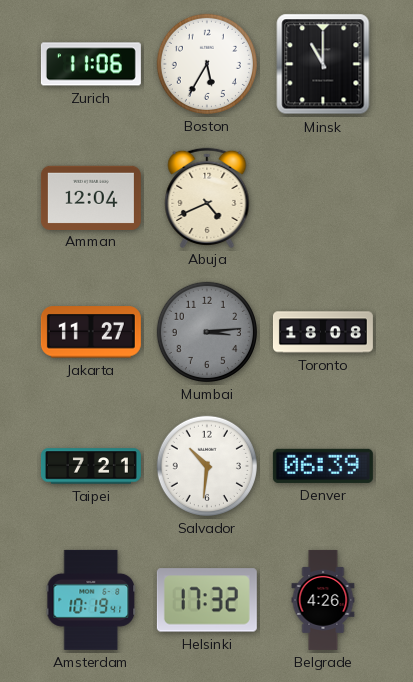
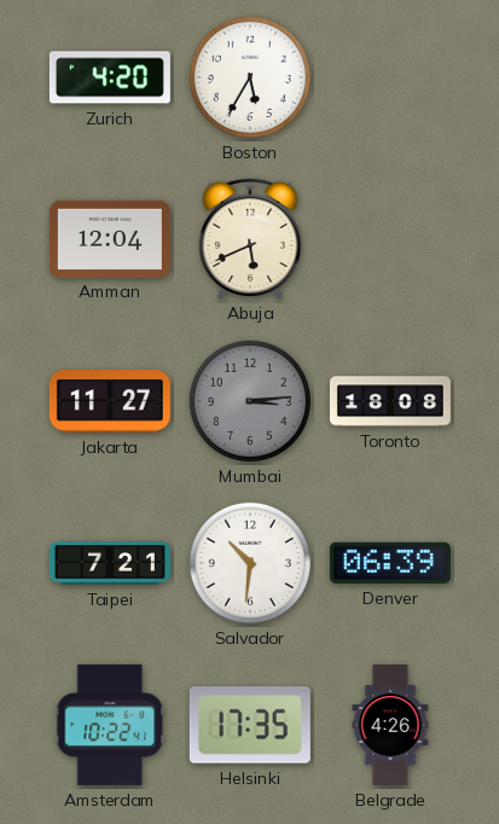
Zurich: 11:06 -> 4:20 (110, 77)
Minsk: 11:00 -> none (323, 64)
Abuja: 4:41 -> 5:41 (250, 238)
Amsterdam: 10:19 -> 10:22 (110, 725)
Helsinki: 17:32 -> 17:35 (250, 725)
